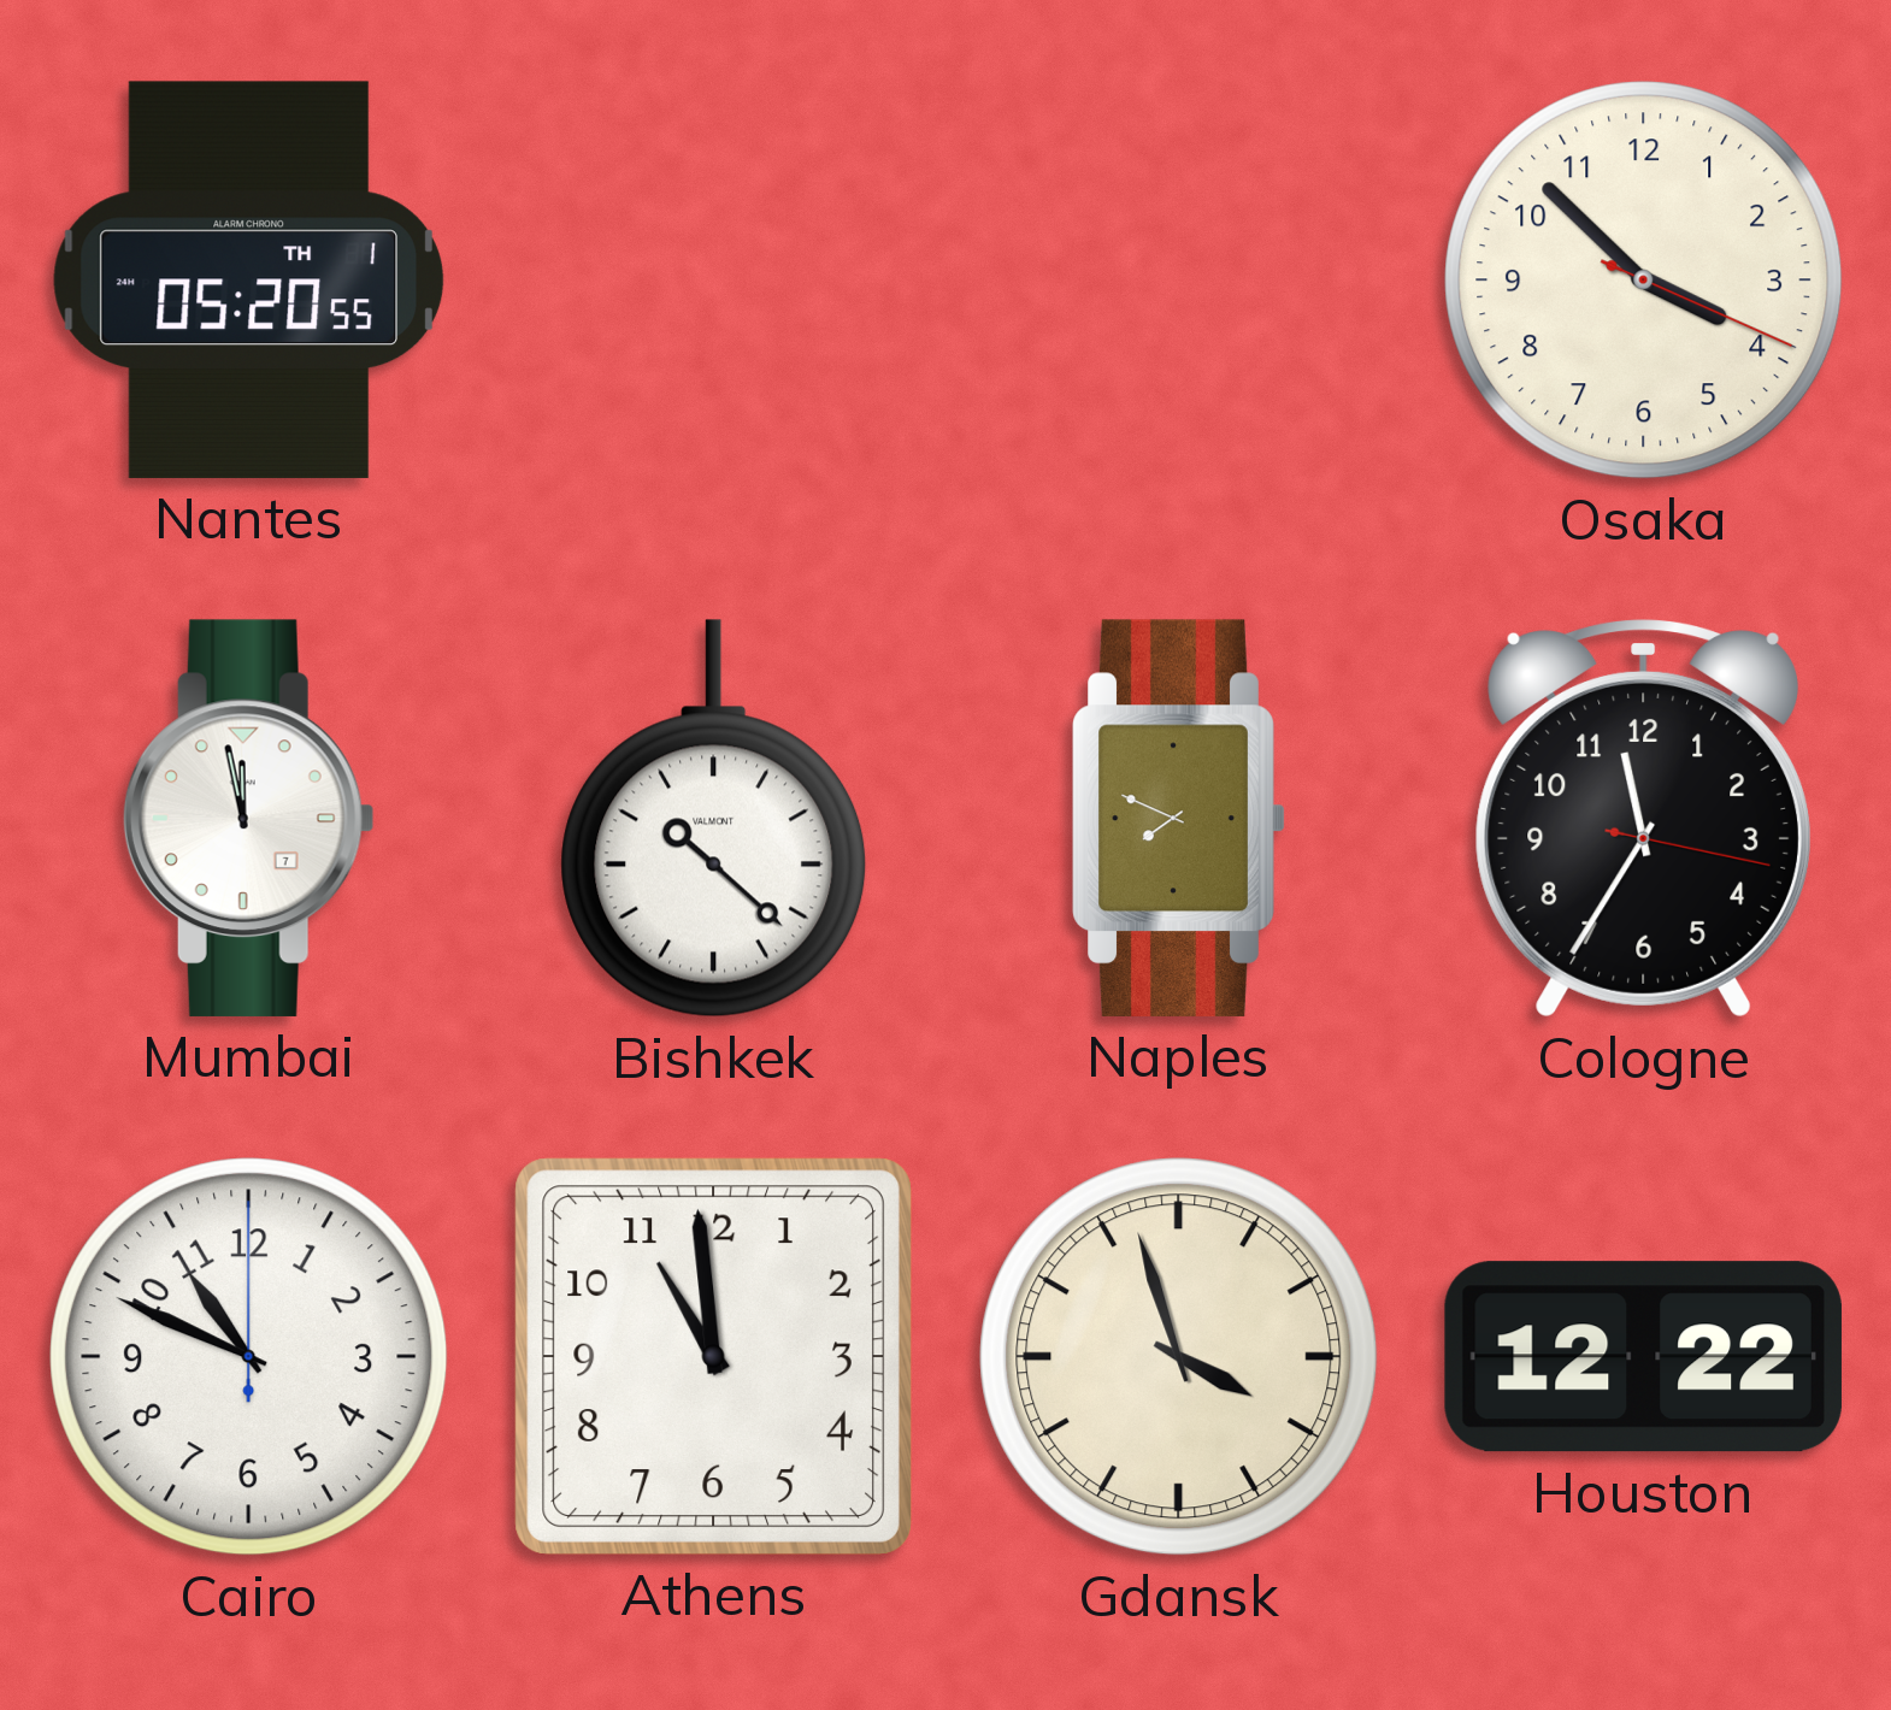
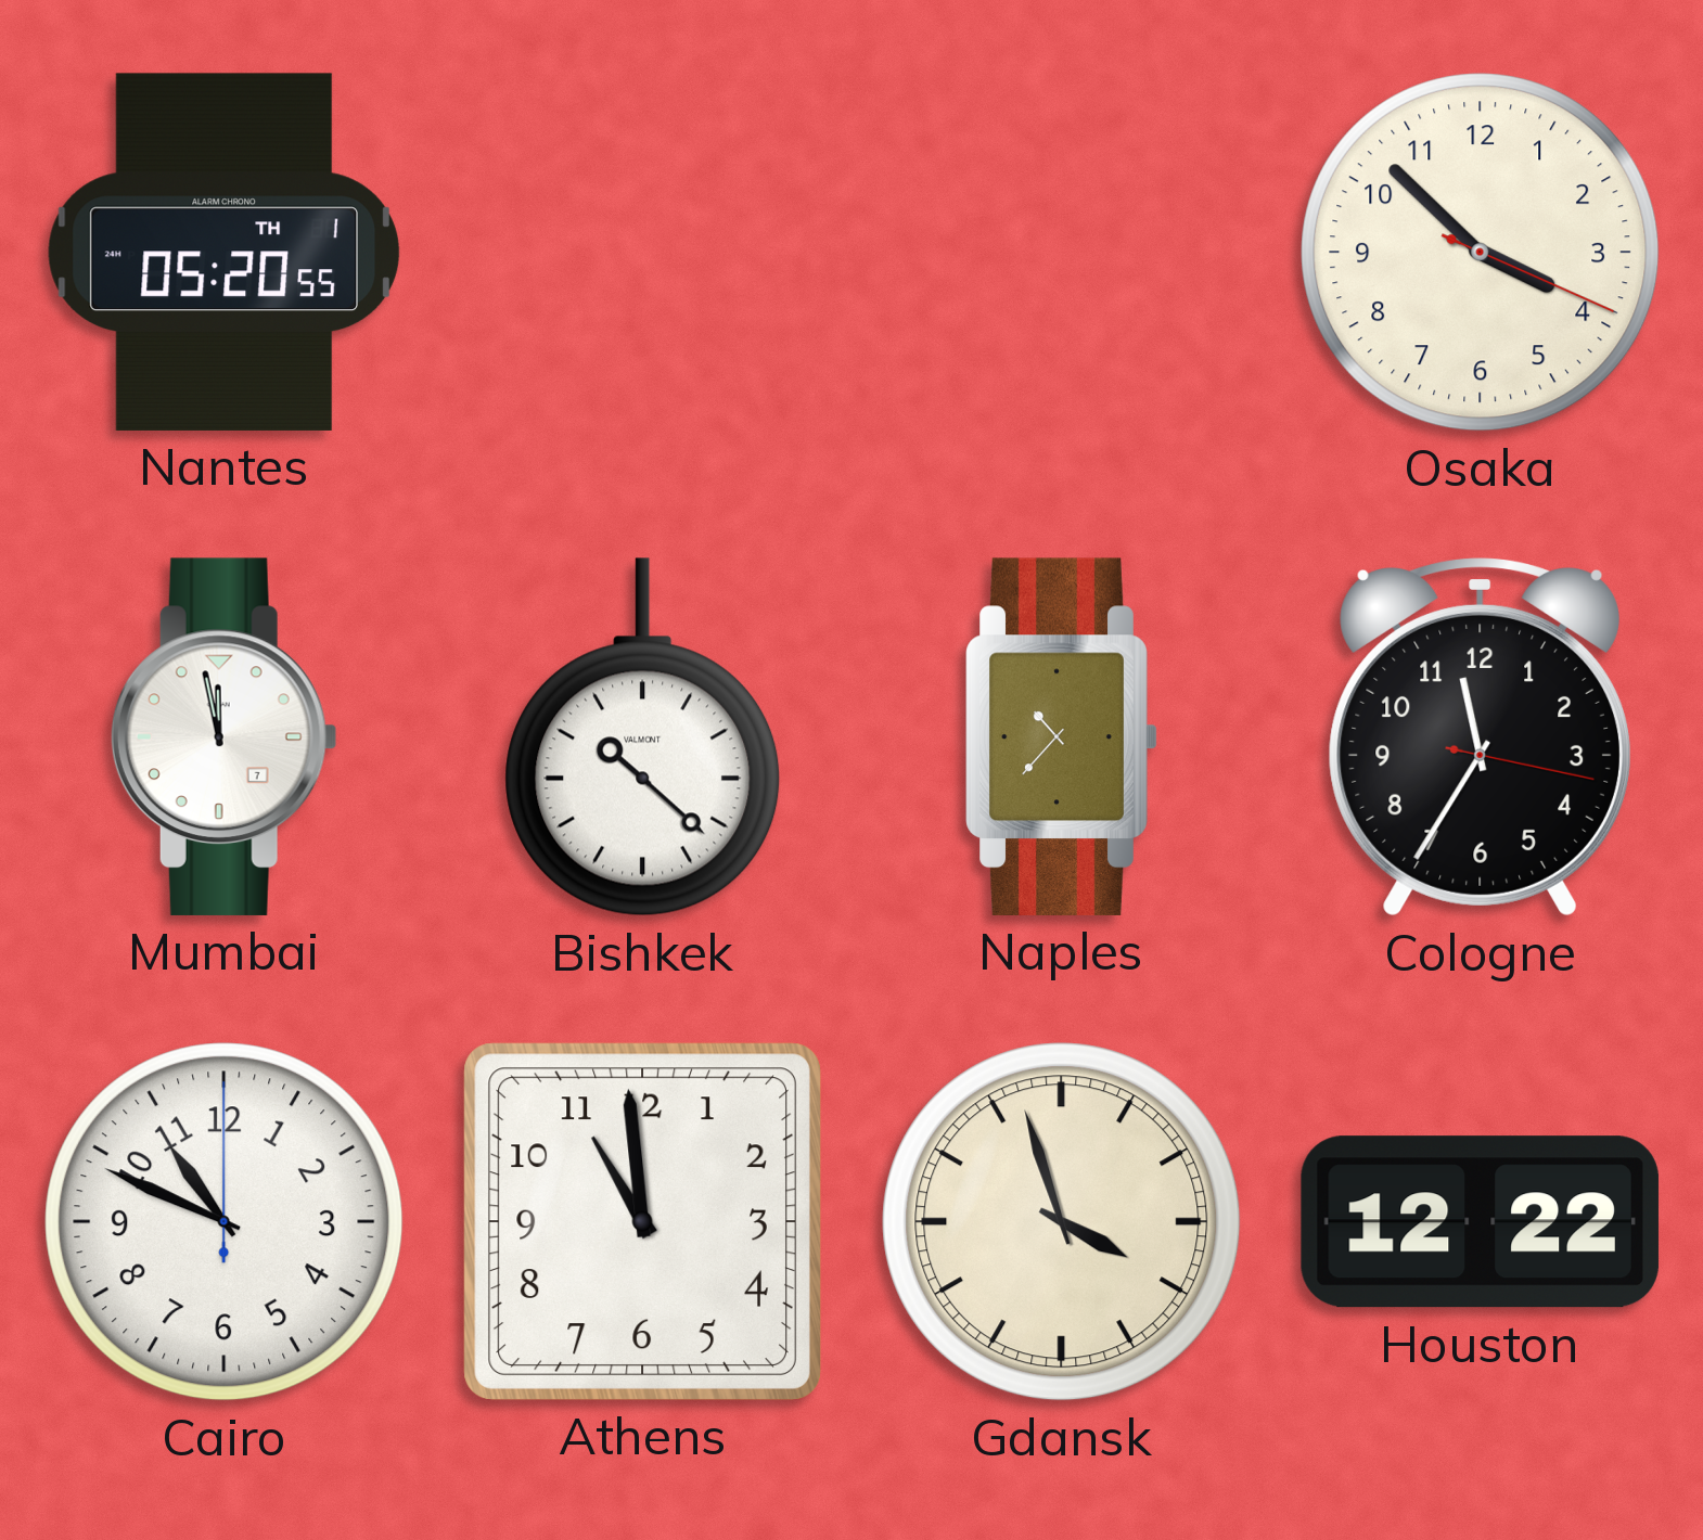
Naples: 7:49 -> 10:37 (1062, 736)
